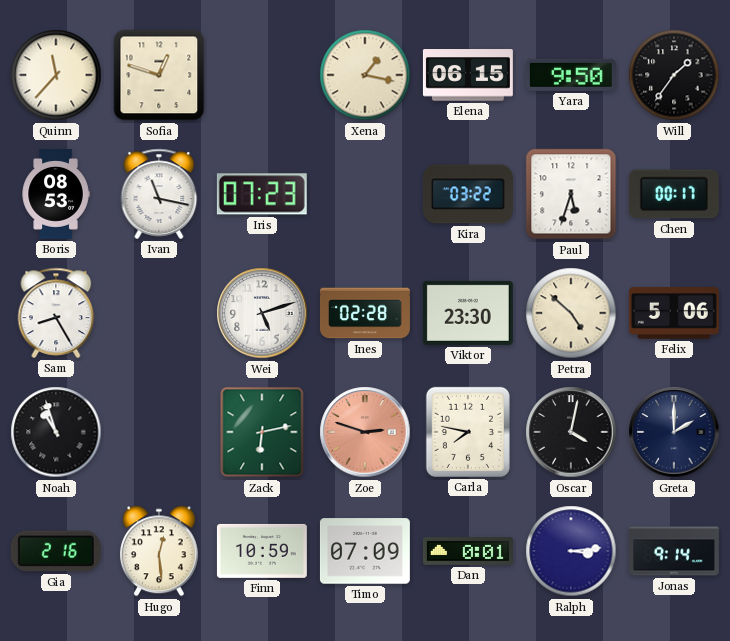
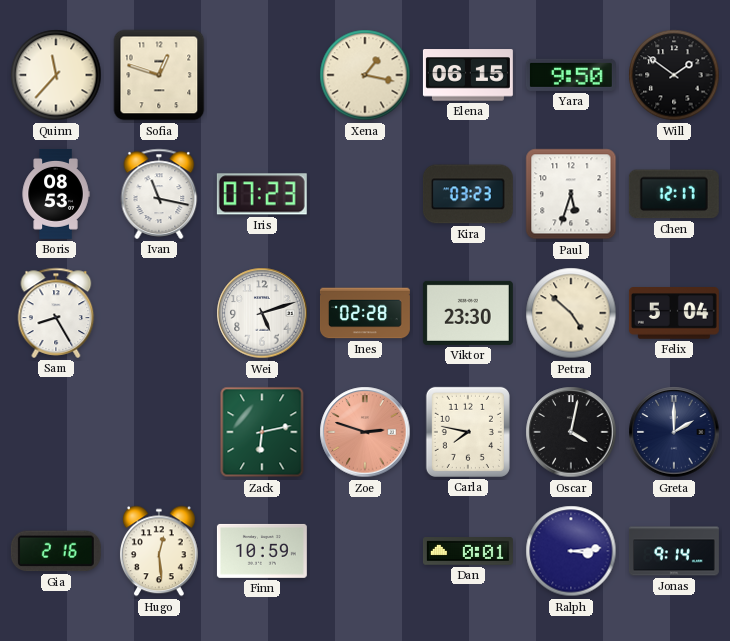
Will: 1:36 -> 1:51 (674, 75)
Kira: 03:22 -> 03:23 (468, 194)
Chen: 00:17 -> 12:17 (674, 194)
Felix: 5:06 -> 5:04 (674, 313)
Noah: 10:57 -> none (56, 432)
Timo: 07:09 -> none (365, 551)
